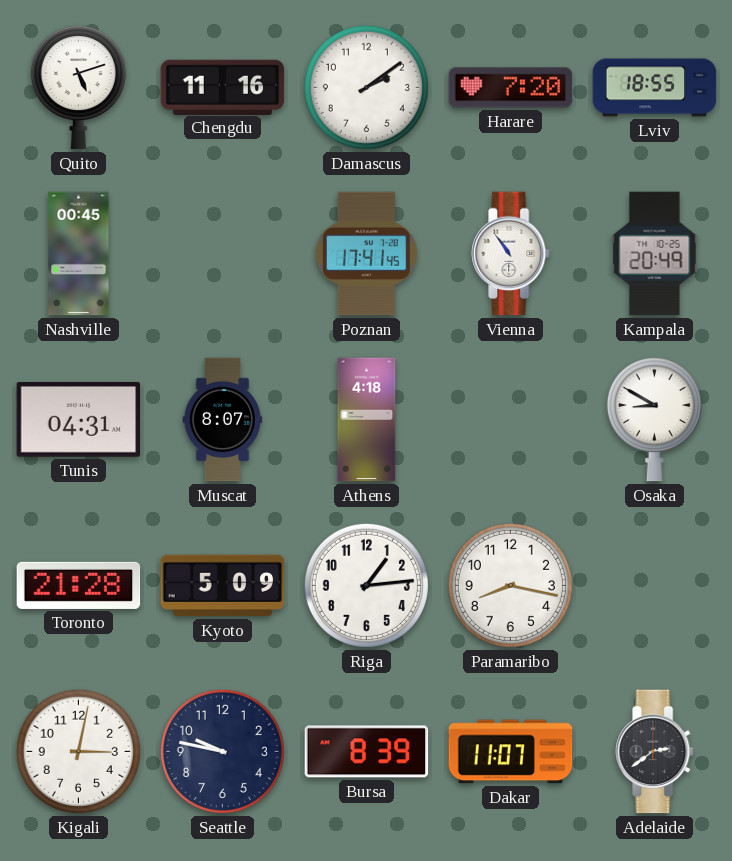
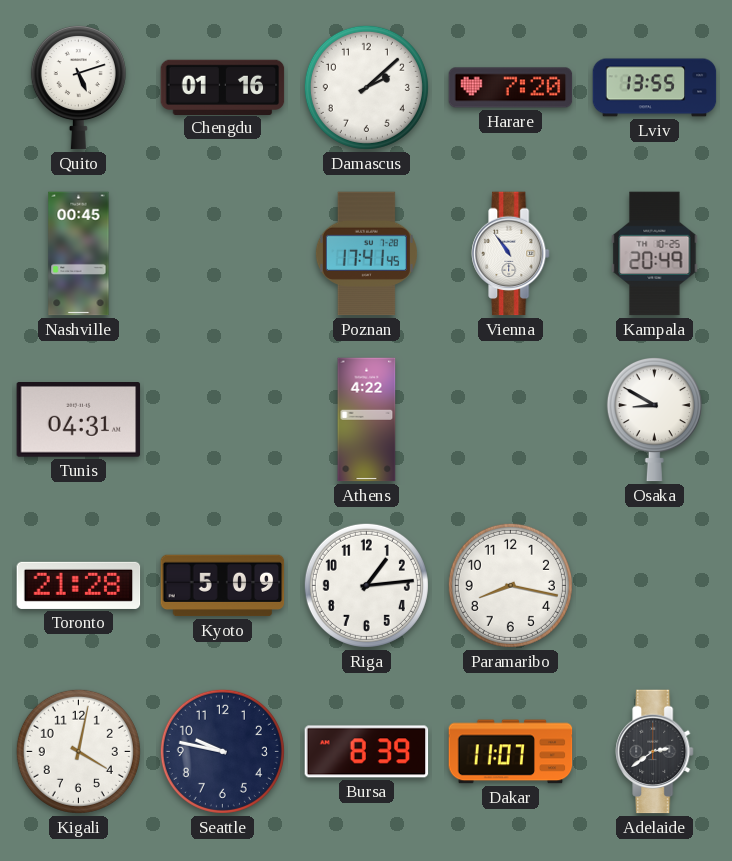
Chengdu: 11:16 -> 01:16 (223, 87)
Damascus: 2:09 -> 2:08 (366, 87)
Lviv: 18:55 -> 13:55 (655, 88)
Muscat: 8:07 -> none (223, 420)
Athens: 4:18 -> 4:22 (367, 420)
Kigali: 3:02 -> 4:02 (78, 751)
